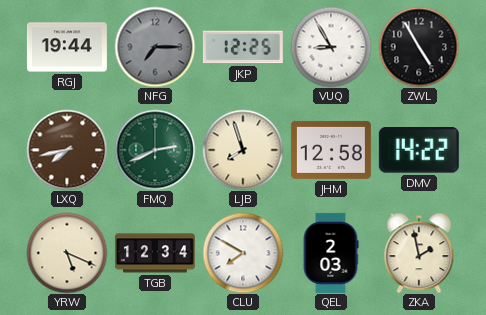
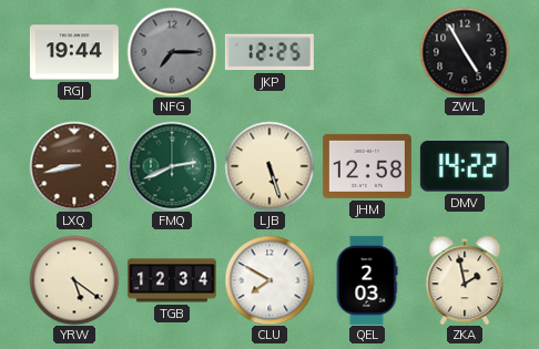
VUQ: 8:55 -> none (331, 47)
LXQ: 7:43 -> 8:43 (74, 166)
LJB: 7:57 -> 5:27 (269, 166)
YRW: 5:19 -> 5:21 (74, 280)
